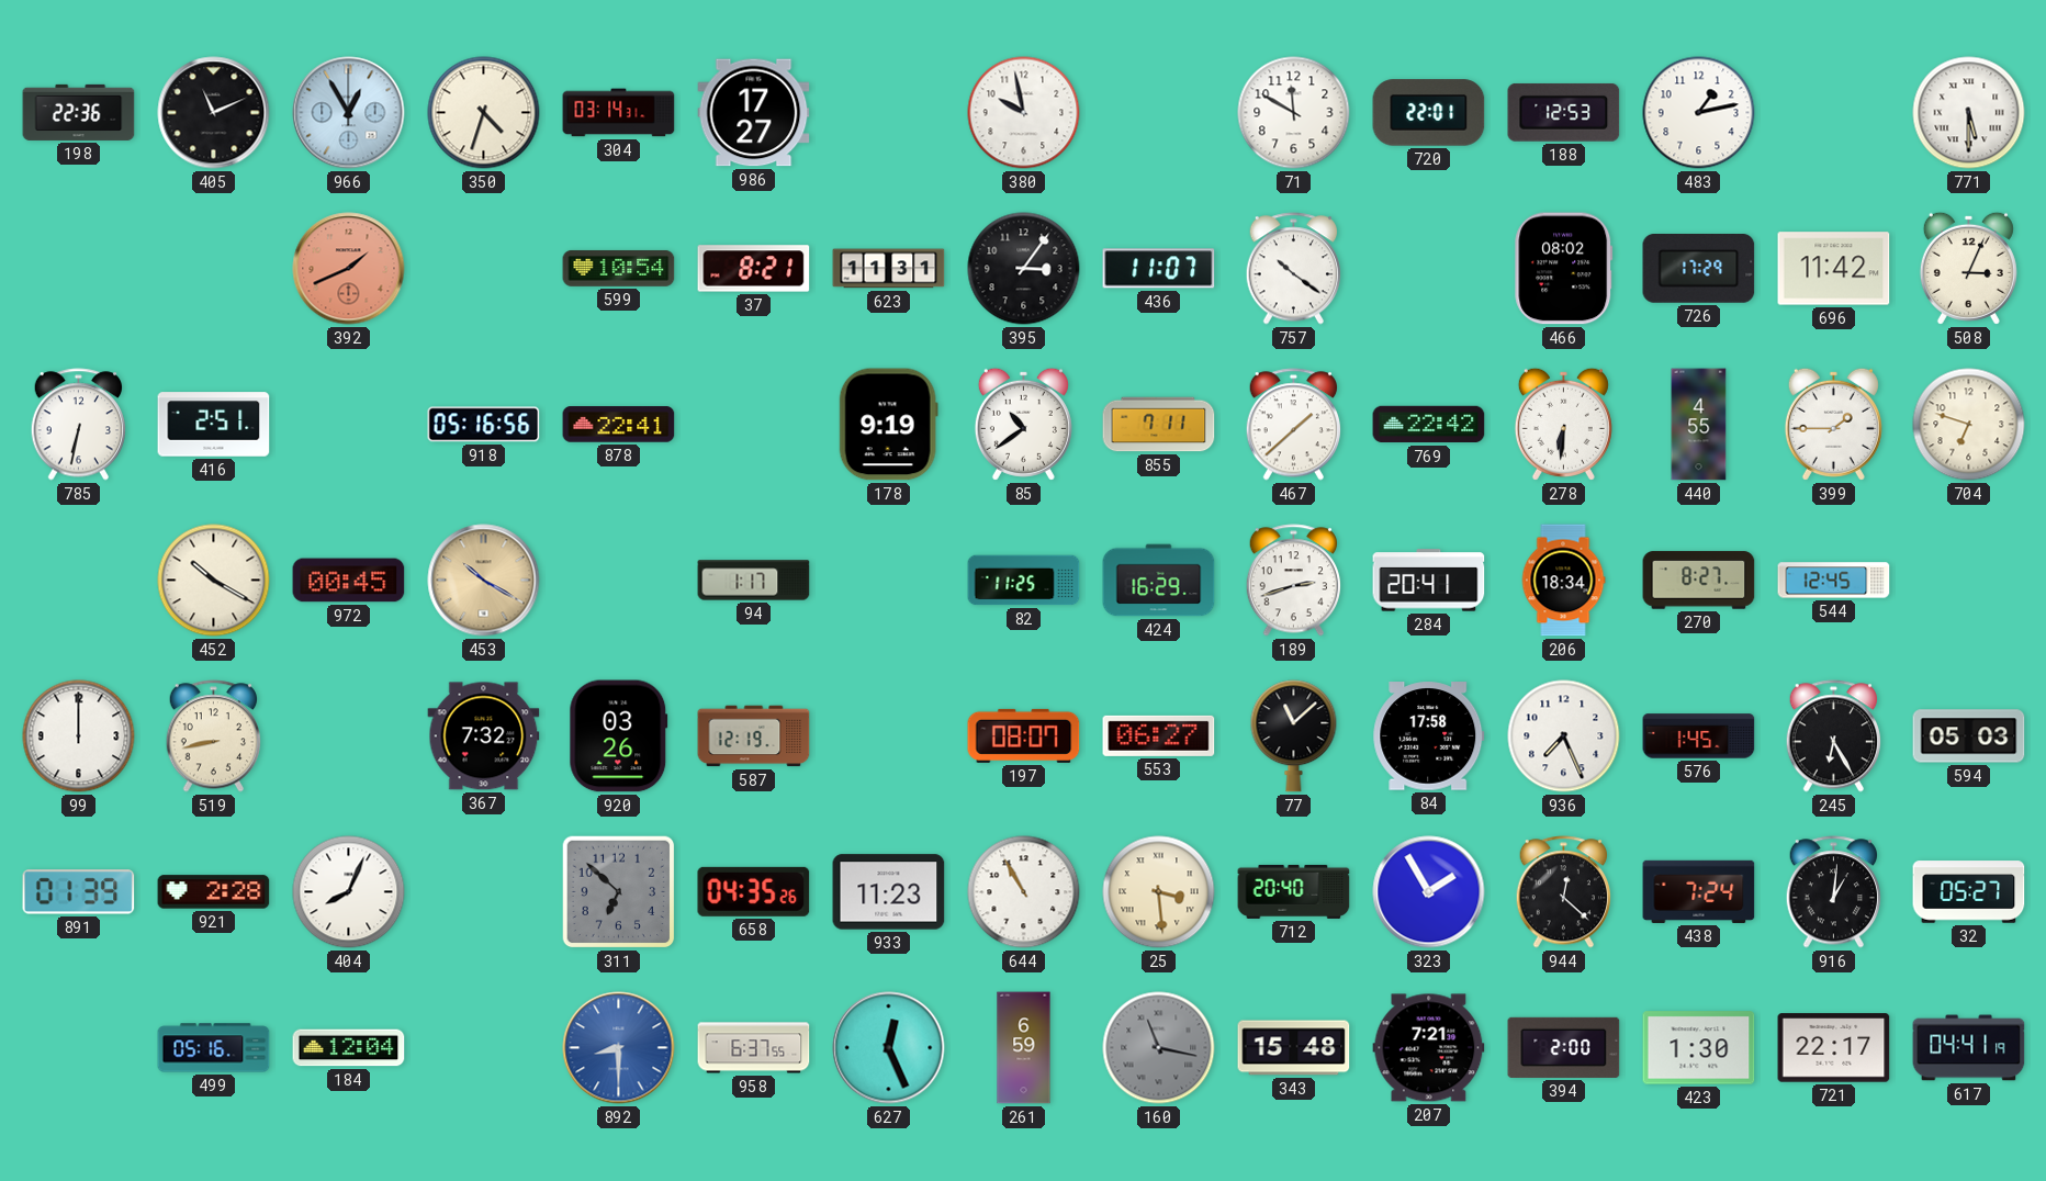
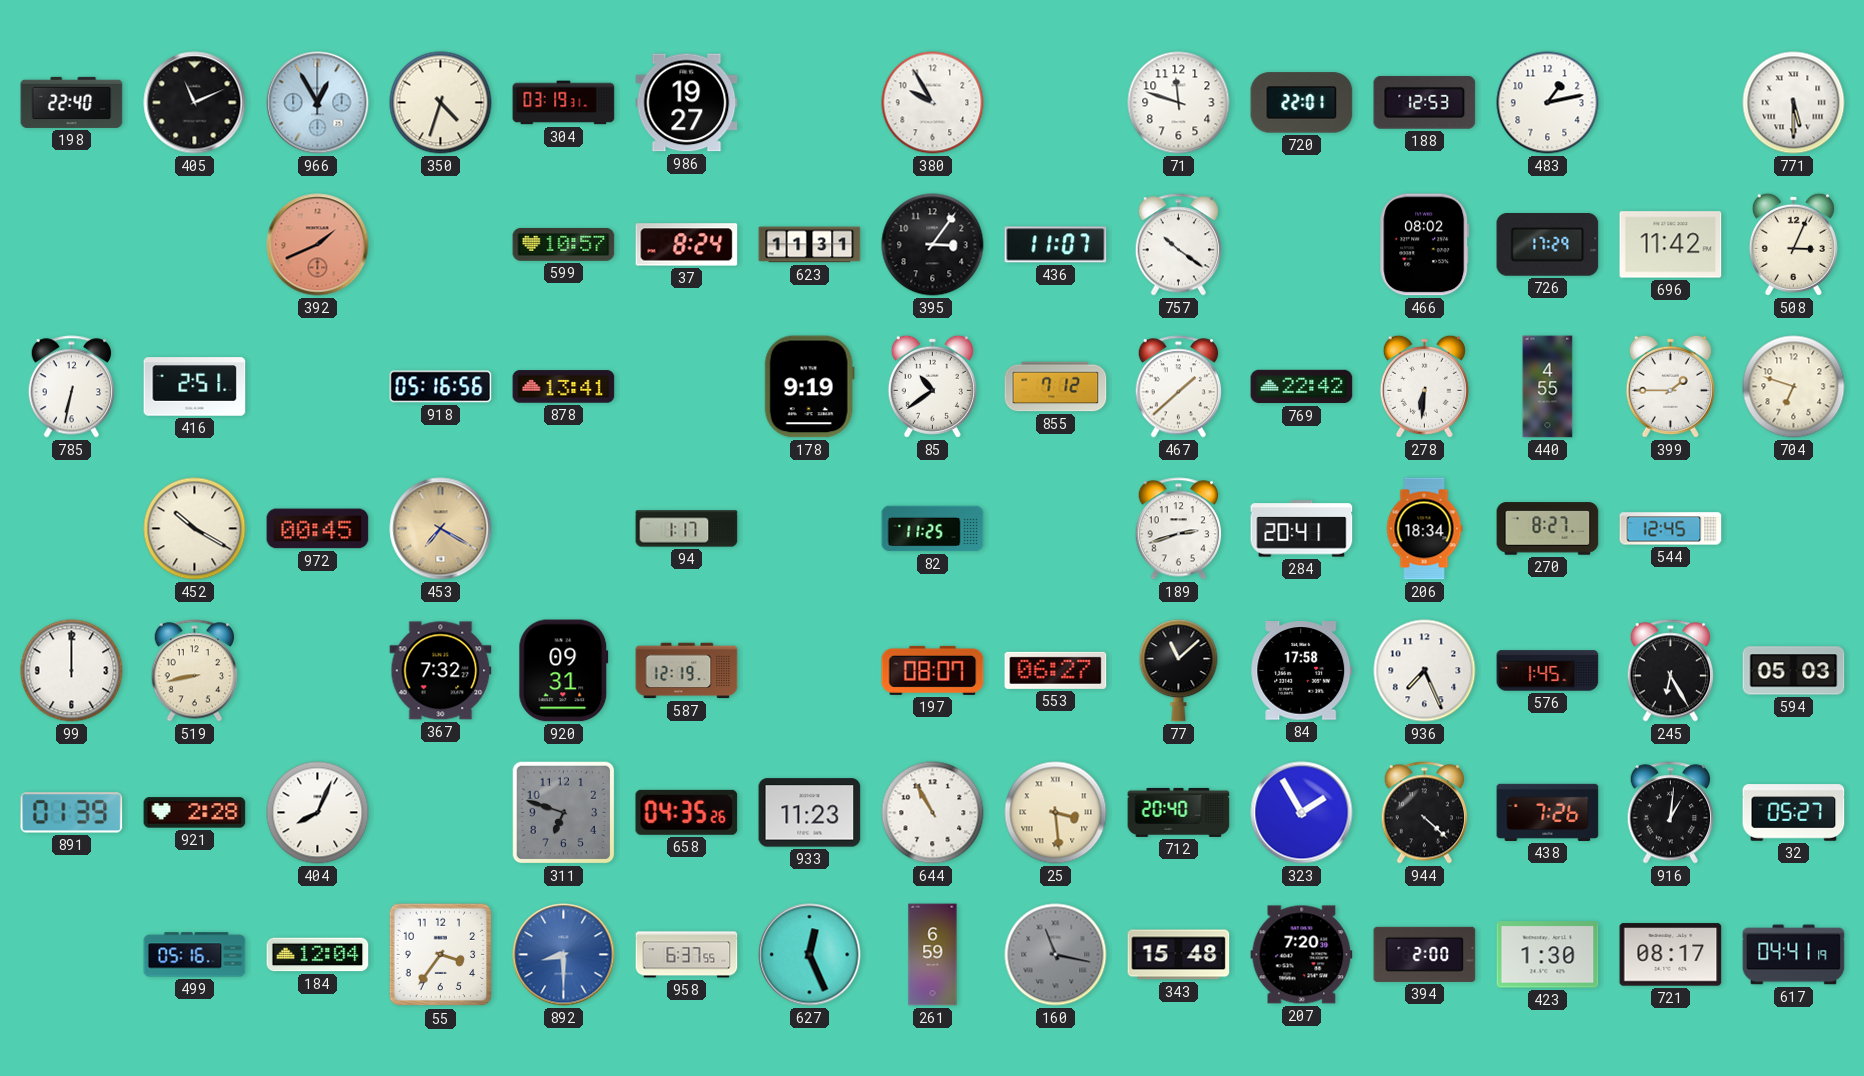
198: 22:36 -> 22:40 (72, 102)
304: 03:14 -> 03:19 (564, 103)
986: 17:27 -> 19:27 (687, 103)
380: 9:58 -> 9:55 (933, 103)
71: 11:50 -> 11:48 (1179, 103)
599: 10:54 -> 10:57 (564, 245)
37: 8:21 -> 8:24 (687, 245)
878: 22:41 -> 13:41 (564, 387)
855: 7:11 -> 7:12 (1056, 387)
453: 10:20 -> 7:20 (441, 529)
424: 16:29 -> none (1159, 581)
920: 03:26 -> 09:31 (564, 671)
311: 6:52 -> 6:48 (564, 813)
944: 12:22 -> 4:22 (1425, 813)
438: 7:24 -> 7:26 (1548, 812)
55: none -> 3:36 (441, 955)
207: 7:21 -> 7:20 (1302, 955)
721: 22:17 -> 08:17 (1671, 955)
